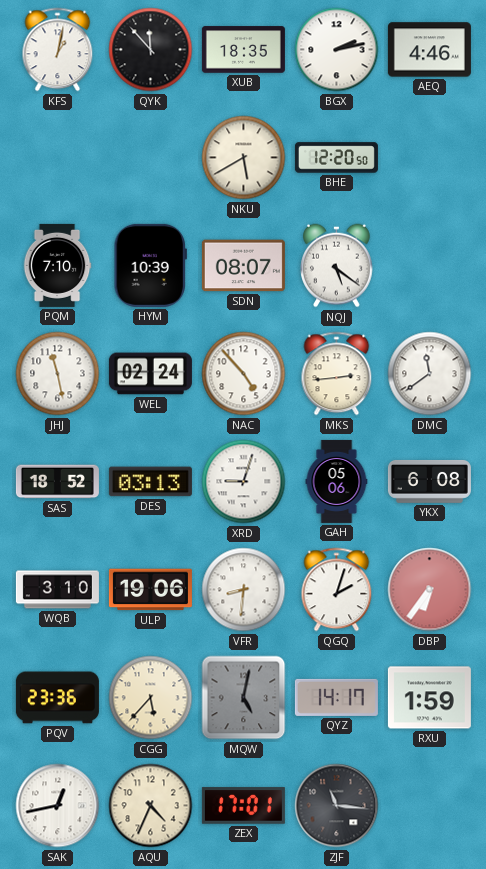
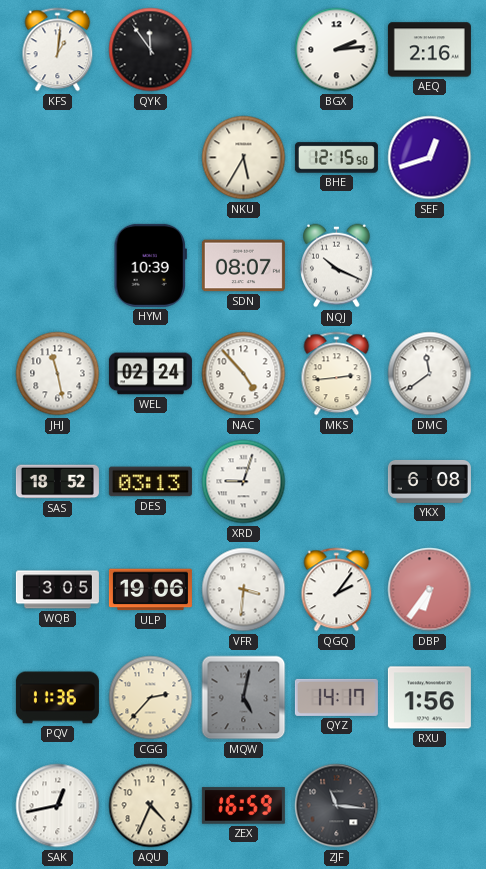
KFS: 1:02 -> 1:01 (58, 50)
QYK: 11:53 -> 11:54 (151, 50)
XUB: 18:35 -> none (243, 50)
BGX: 2:13 -> 2:14 (337, 50)
AEQ: 4:46 -> 2:16 (429, 50)
NKU: 5:40 -> 5:35 (244, 158)
BHE: 12:20 -> 12:15 (336, 158)
SEF: none -> 12:42 (430, 158)
PQM: 7:10 -> none (57, 265)
NQJ: 5:21 -> 10:19 (337, 266)
GAH: 05:06 -> none (337, 481)
WQB: 3:10 -> 3:05 (57, 590)
VFR: 8:31 -> 3:31 (244, 590)
QGQ: 2:03 -> 2:06 (337, 590)
PQV: 23:36 -> 11:36 (57, 698)
CGG: 5:37 -> 2:37 (151, 698)
RXU: 1:59 -> 1:56 (429, 698)
ZEX: 17:01 -> 16:59 (243, 806)
